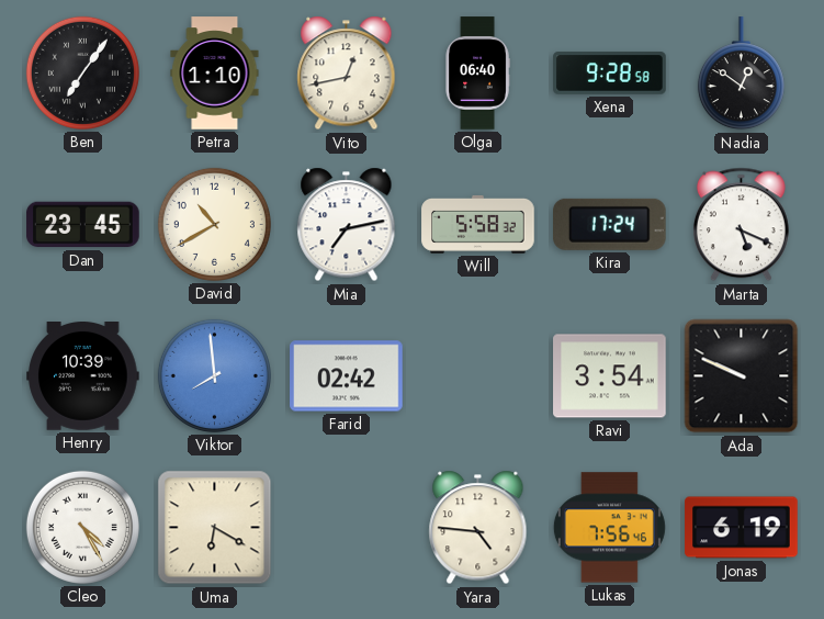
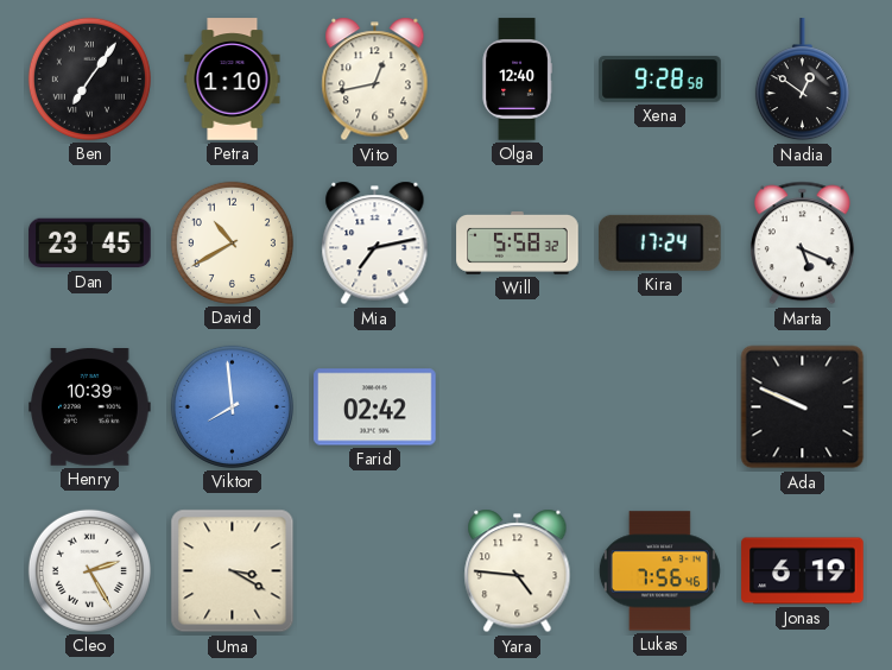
Olga: 06:40 -> 12:40 (517, 80)
Ravi: 3:54 -> none (610, 376)
Cleo: 4:25 -> 2:25 (89, 570)
Uma: 6:20 -> 3:20 (233, 571)
